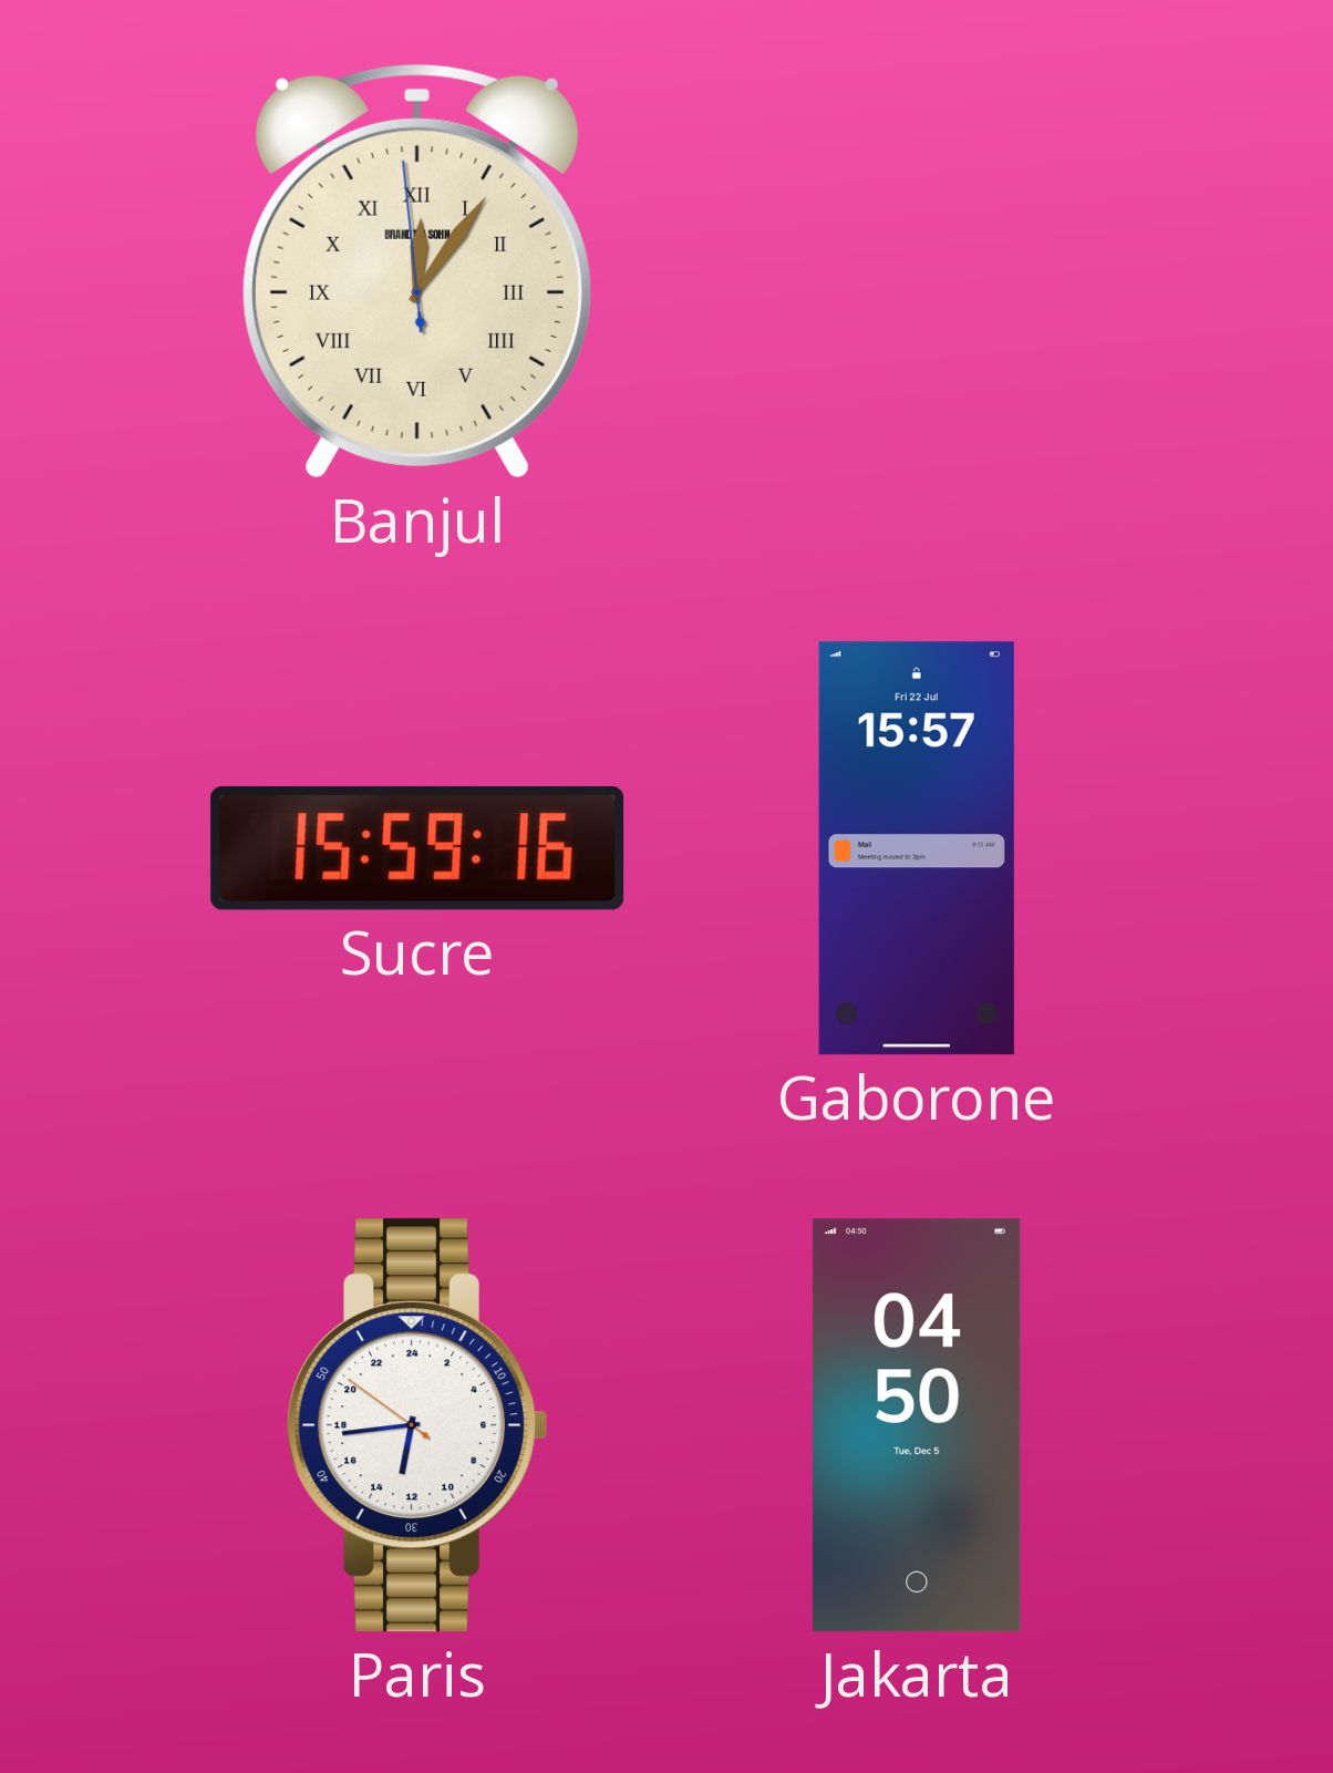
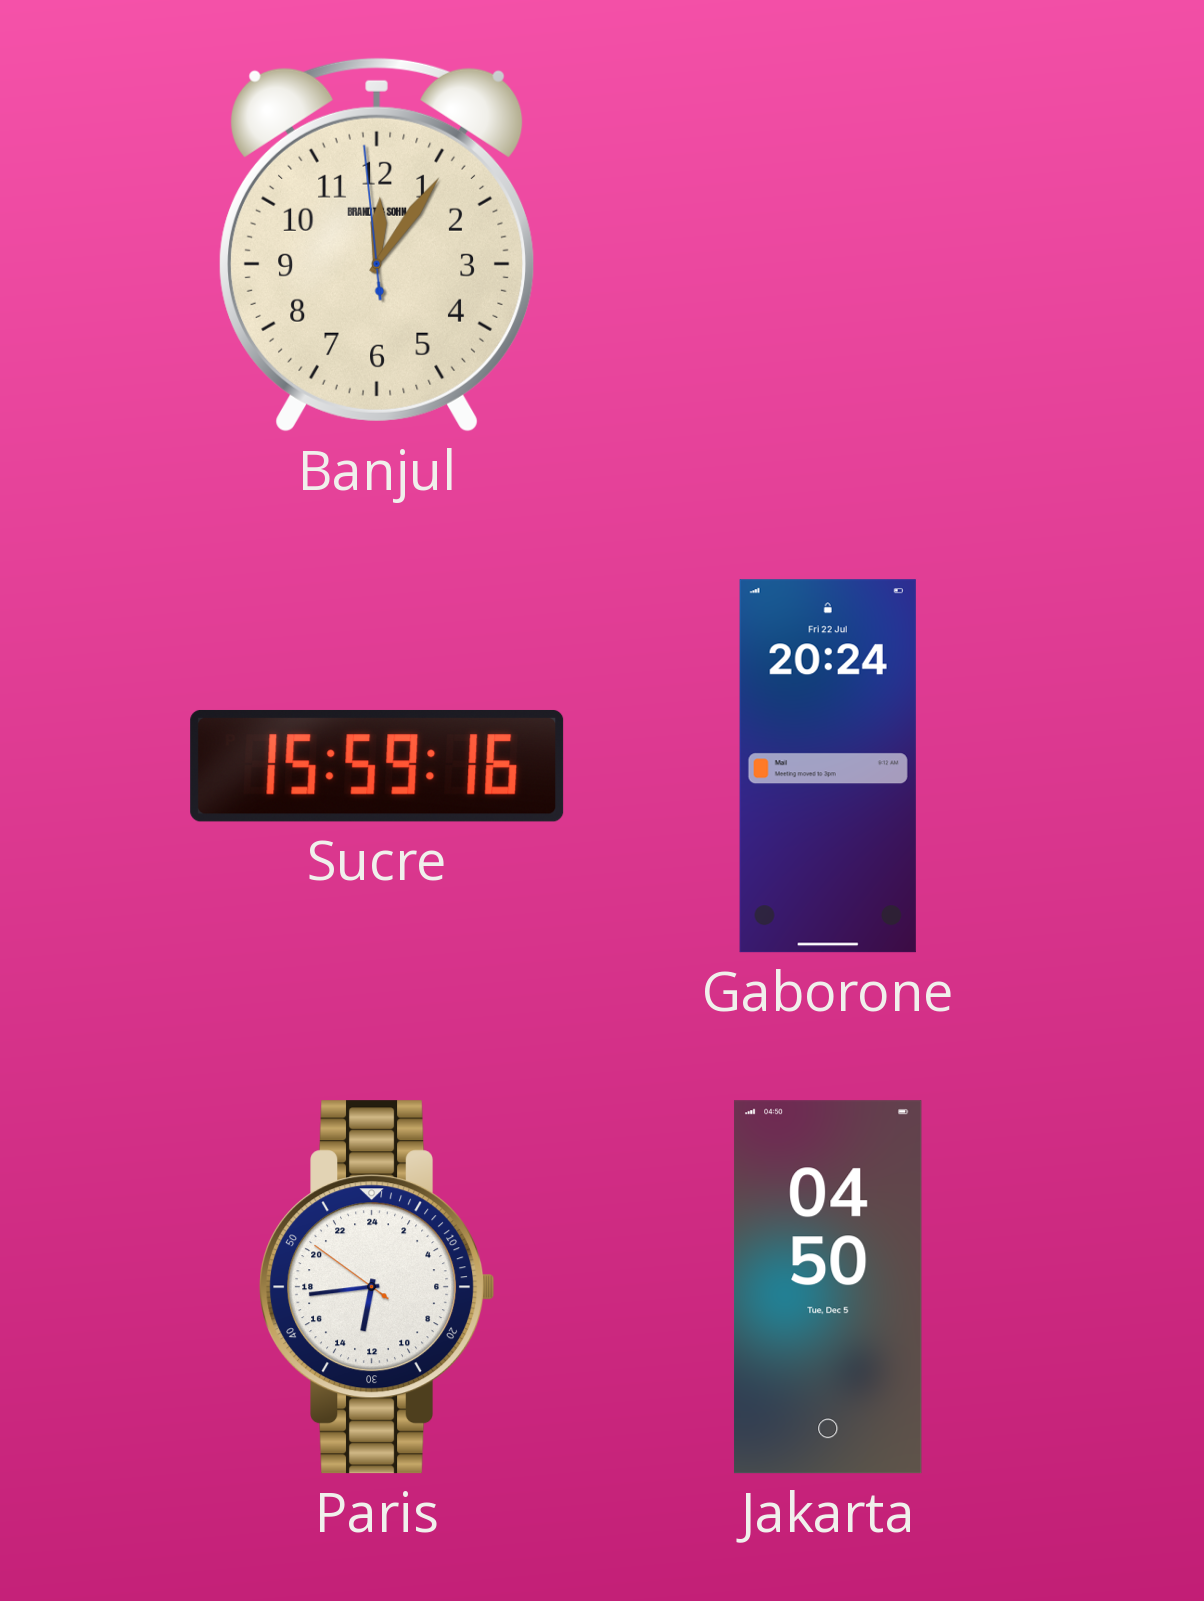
Banjul numerals: Roman -> Arabic (377, 245)
Gaborone: 15:57 -> 20:24 (828, 766)
